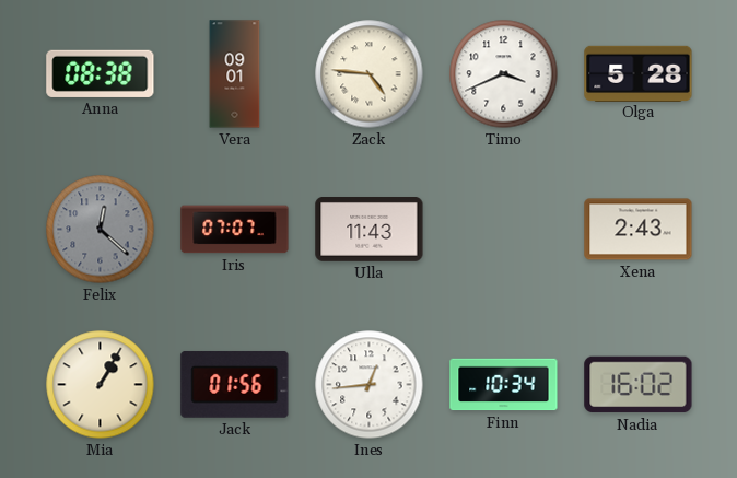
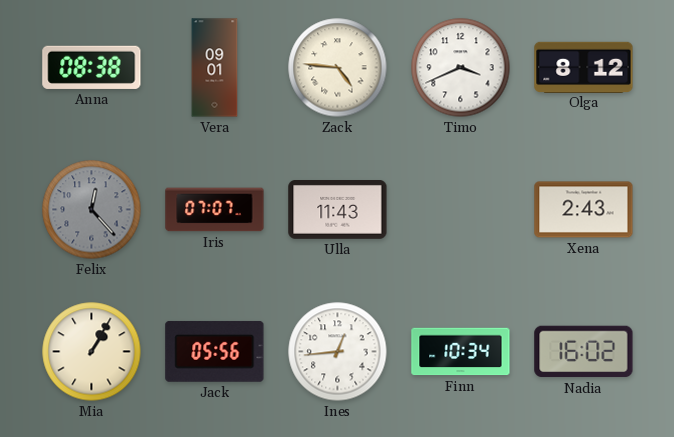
Olga: 5:28 -> 8:12 (584, 67)
Felix: 12:22 -> 12:23 (92, 210)
Jack: 01:56 -> 05:56 (215, 351)
